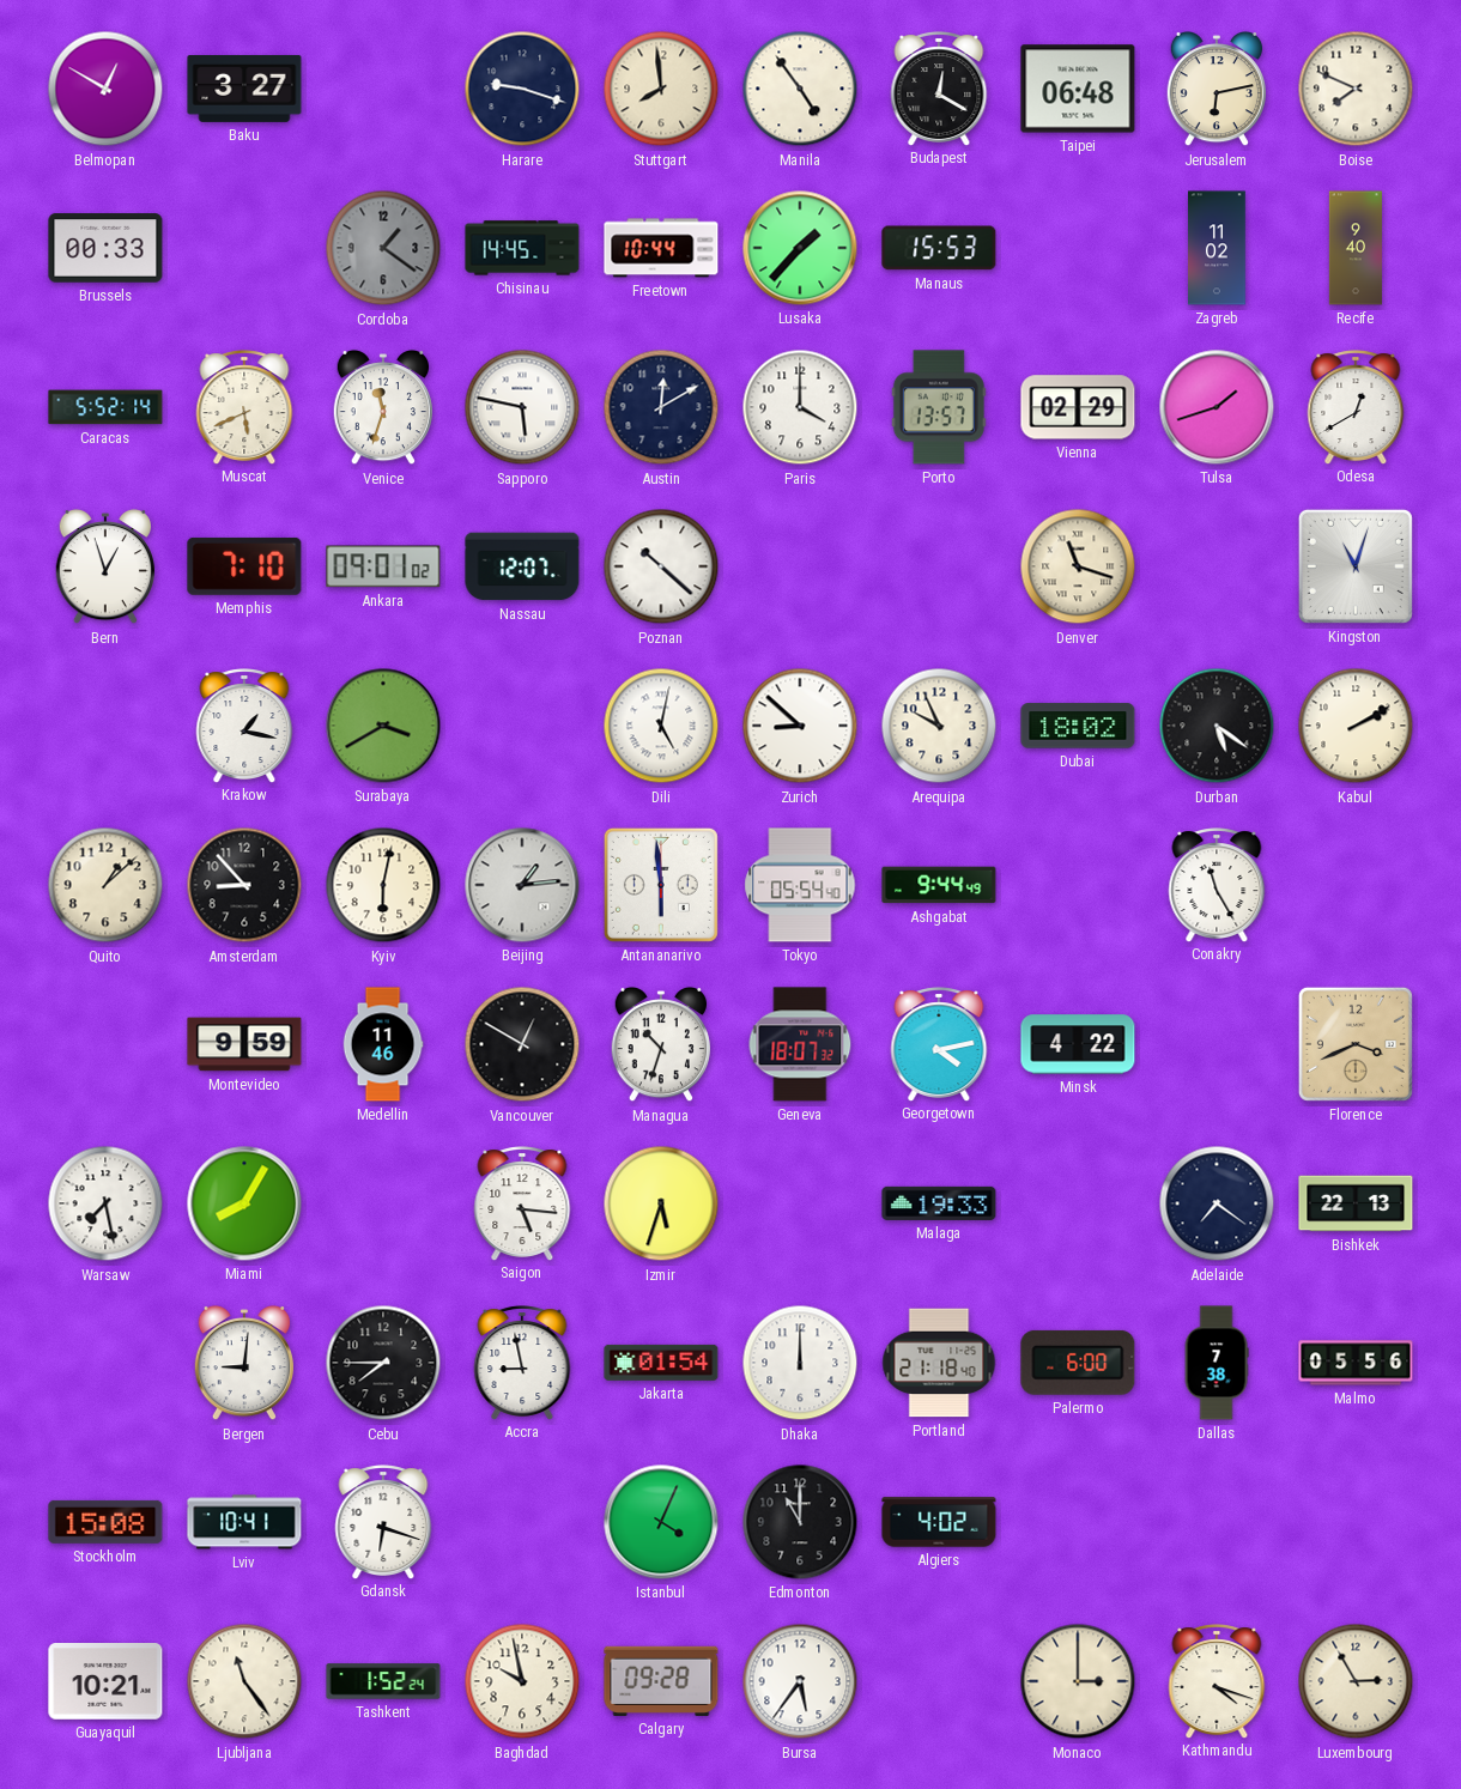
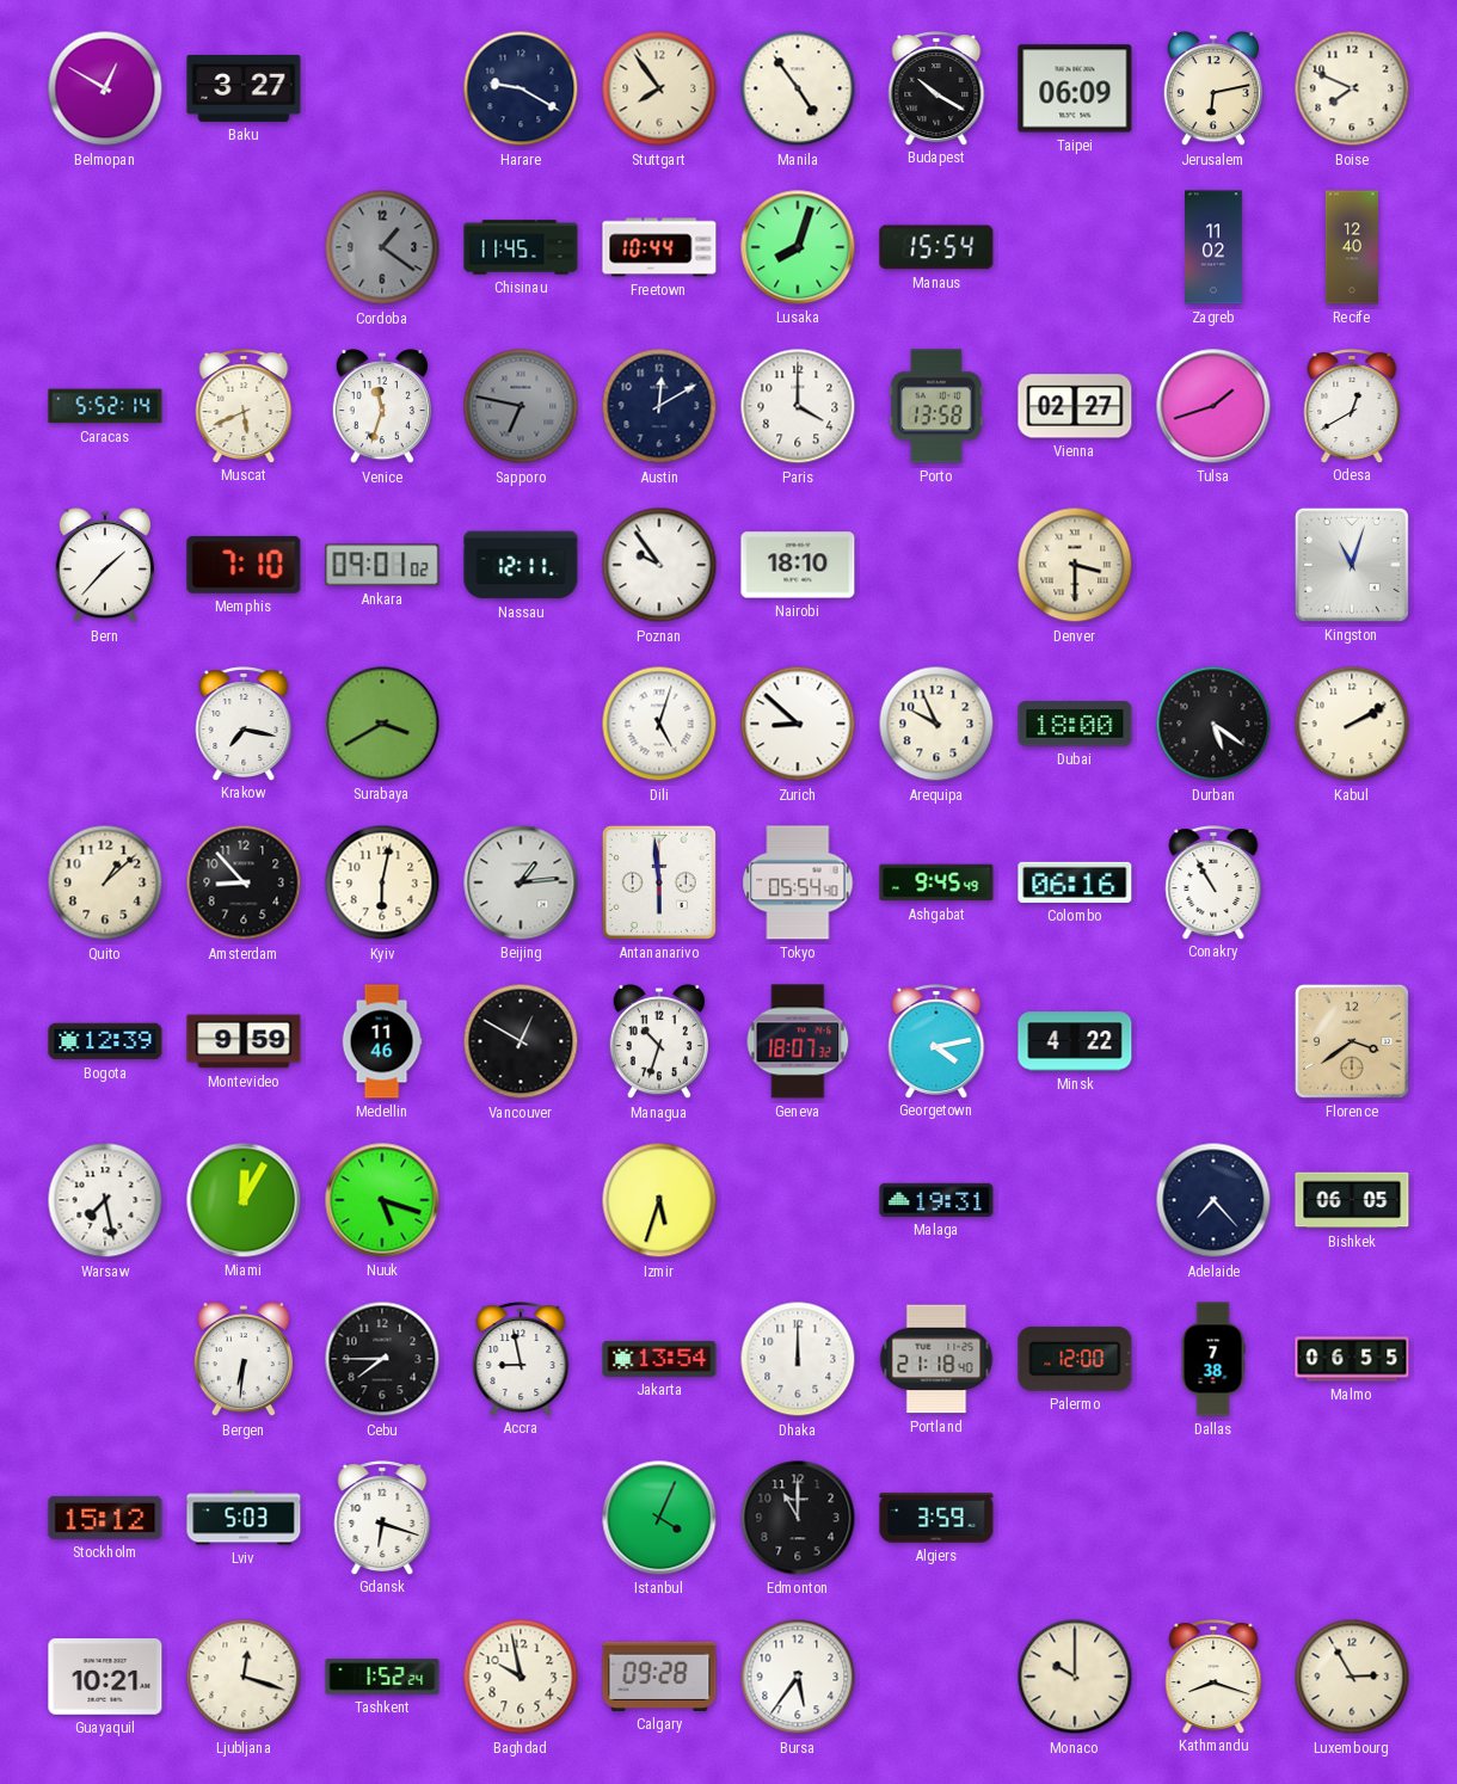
Harare: 9:18 -> 9:20 (521, 88)
Stuttgart: 7:59 -> 7:54 (659, 88)
Budapest: 12:20 -> 10:20 (936, 88)
Taipei: 06:48 -> 06:09 (1075, 88)
Brussels: 00:33 -> none (105, 248)
Chisinau: 14:45 -> 11:45 (521, 247)
Lusaka: 1:37 -> 8:03 (798, 247)
Manaus: 15:53 -> 15:54 (936, 247)
Recife: 9:40 -> 12:40 (1352, 247)
Sapporo: 5:47 -> 6:47 (521, 406)
Sapporo dial: white -> grey (521, 406)
Porto: 13:57 -> 13:58 (936, 406)
Vienna: 02:29 -> 02:27 (1075, 406)
Bern: 12:57 -> 1:37 (104, 565)
Nassau: 12:07 -> 12:11 (521, 565)
Poznan: 10:22 -> 9:54 (659, 565)
Nairobi: none -> 18:10 (798, 565)
Denver: 11:18 -> 3:30 (1075, 565)
Krakow: 1:17 -> 7:17 (244, 724)
Dili: 5:02 -> 5:03 (659, 724)
Dubai: 18:02 -> 18:00 (1075, 724)
Ashgabat: 9:44 -> 9:45 (936, 882)
Colombo: none -> 06:16 (1075, 882)
Conakry: 11:25 -> 10:55 (1213, 882)
Bogota: none -> 12:39 (105, 1041)
Florence: 3:41 -> 3:39 (1352, 1041)
Miami: 8:05 -> 12:05 (244, 1200)
Nuuk: none -> 5:18 (382, 1200)
Saigon: 5:16 -> none (522, 1203)
Malaga: 19:33 -> 19:31 (936, 1200)
Adelaide: 7:21 -> 7:23 (1213, 1200)
Bishkek: 22:13 -> 06:05 (1352, 1200)
Bergen: 9:01 -> 6:31 (242, 1359)
Jakarta: 01:54 -> 13:54 (659, 1359)
Palermo: 6:00 -> 12:00 (1075, 1359)
Malmo: 05:56 -> 06:55 (1352, 1359)
Stockholm: 15:08 -> 15:12 (105, 1518)
Lviv: 10:41 -> 5:03 (244, 1518)
Algiers: 4:02 -> 3:59 (936, 1518)
Ljubljana: 11:24 -> 12:18 (244, 1677)
Monaco: 3:00 -> 10:00 (1075, 1677)
Kathmandu: 4:18 -> 8:18 (1213, 1677)
